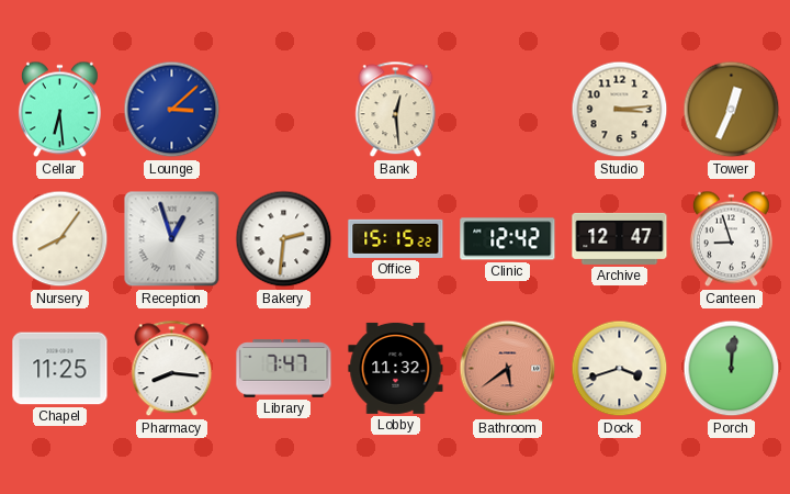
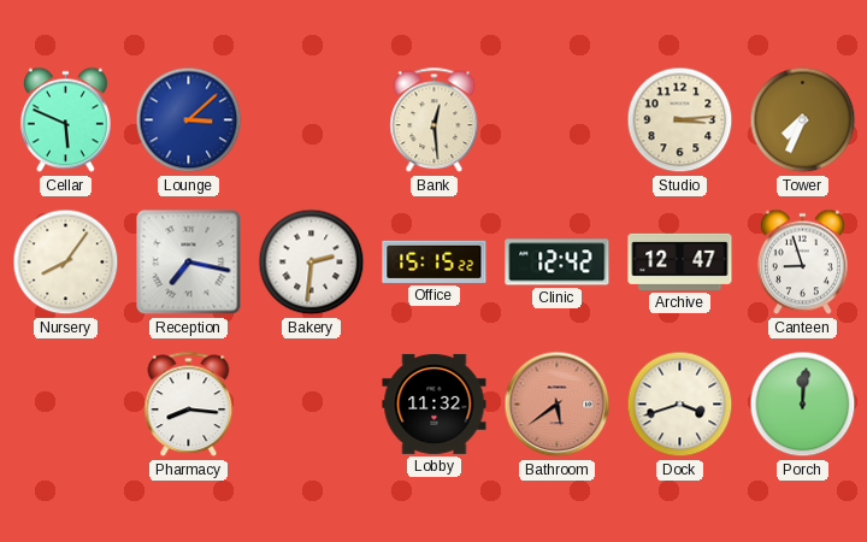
Cellar: 6:29 -> 5:49 (65, 120)
Tower: 12:34 -> 7:34 (803, 120)
Reception: 12:57 -> 7:17 (189, 263)
Chapel: 11:25 -> none (60, 369)
Library: 7:47 -> none (284, 369)
